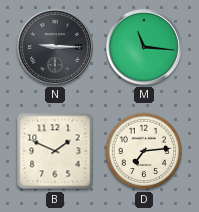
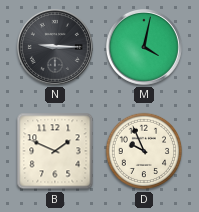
M: 11:16 -> 4:02 (144, 47)
D: 7:14 -> 9:56 (144, 151)
